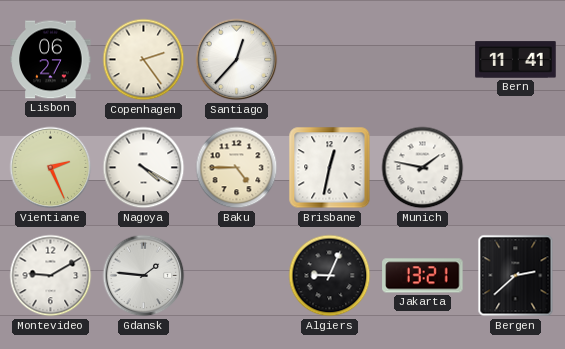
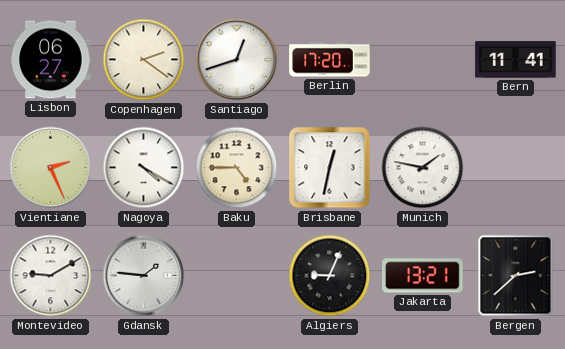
Copenhagen: 2:24 -> 2:21 (144, 60)
Santiago: 12:37 -> 12:42 (237, 60)
Berlin: none -> 17:20 (330, 60)
